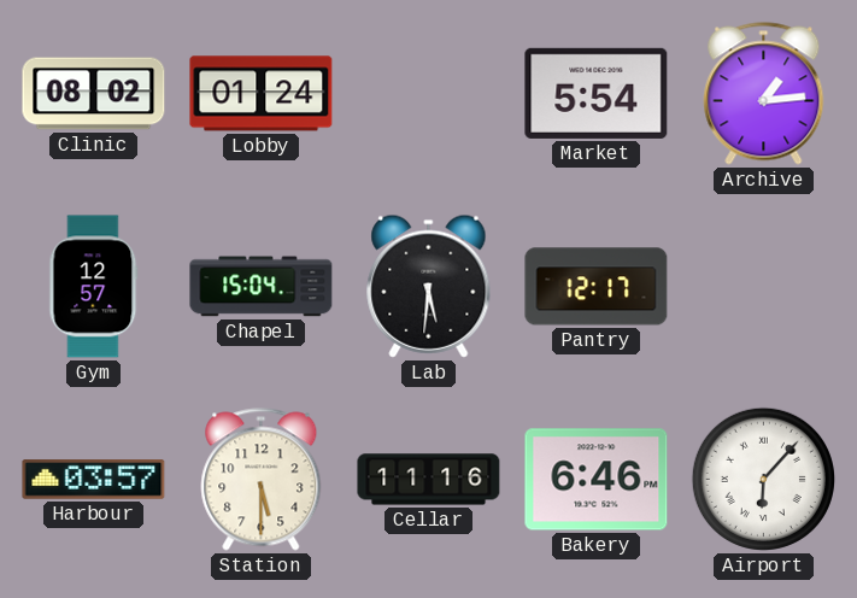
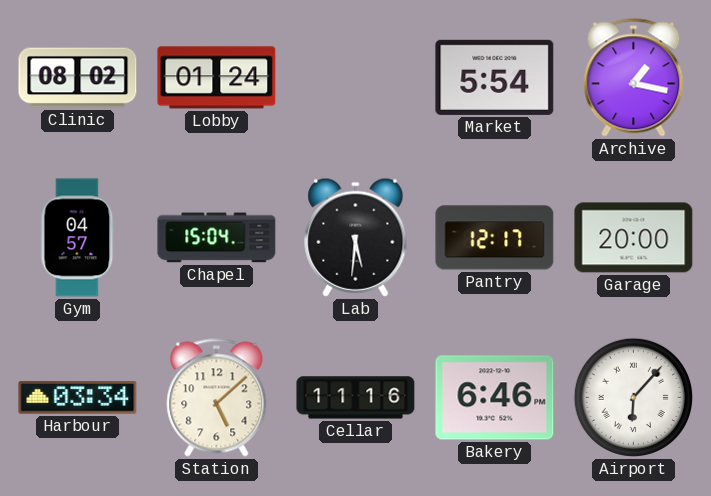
Archive: 1:14 -> 1:17 (634, 78)
Gym: 12:57 -> 04:57 (78, 238)
Garage: none -> 20:00 (634, 238)
Harbour: 03:57 -> 03:34 (78, 398)
Station: 5:30 -> 5:08 (217, 398)
